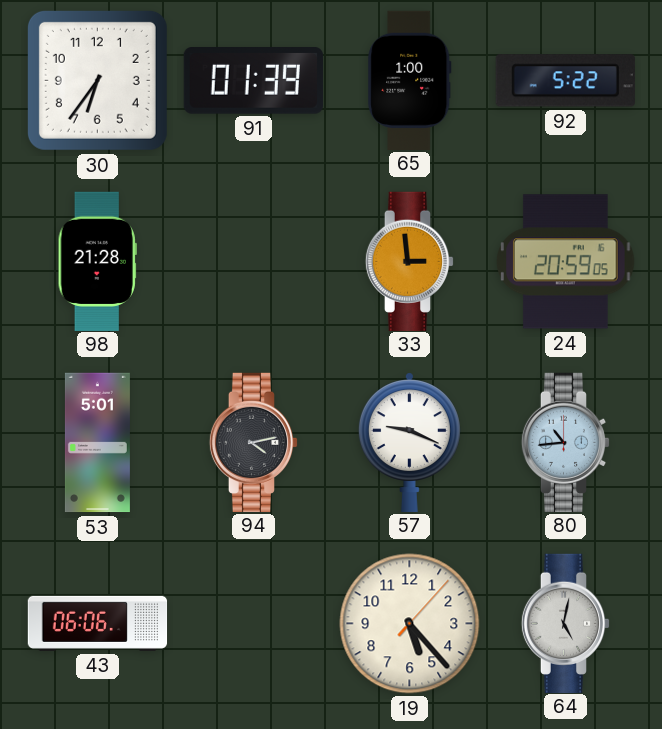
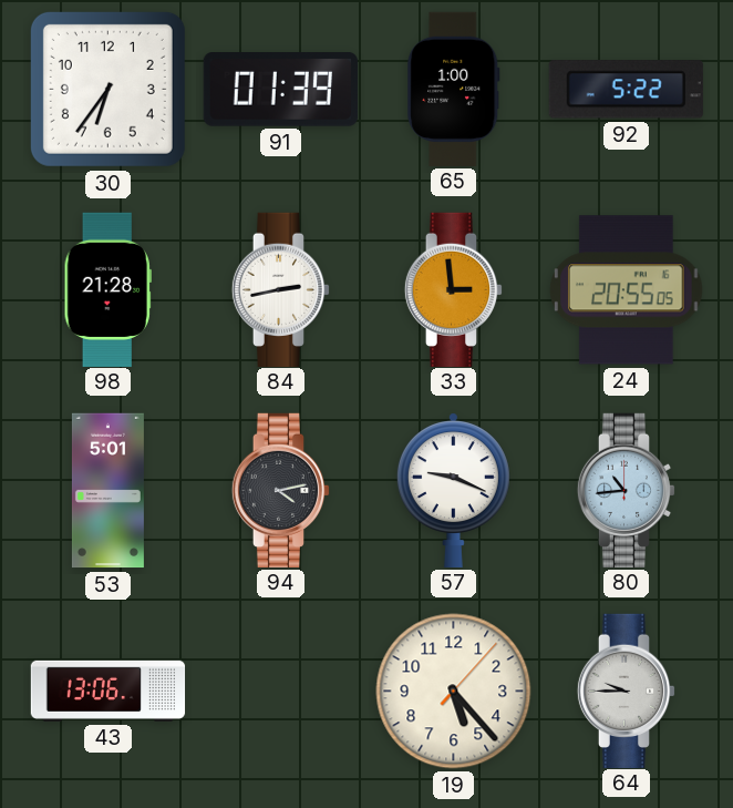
84: none -> 2:43 (281, 289)
24: 20:59 -> 20:55 (627, 290)
43: 06:06 -> 13:06 (109, 691)
64: 5:02 -> 9:45 (627, 691)
